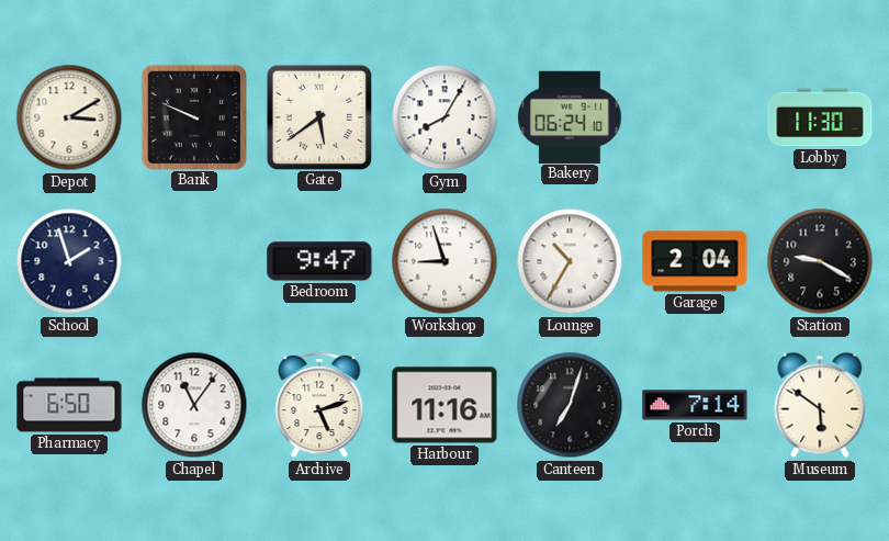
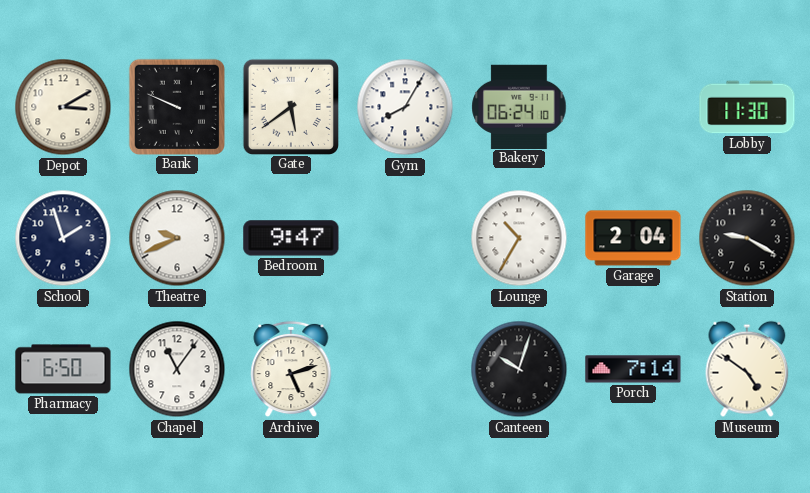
Theatre: none -> 9:41 (177, 238)
Workshop: 8:57 -> none (444, 261)
Harbour: 11:16 -> none (444, 405)
Canteen: 7:03 -> 10:03 (519, 369)
Museum: 5:51 -> 4:51 (747, 369)
